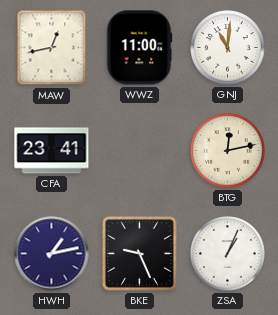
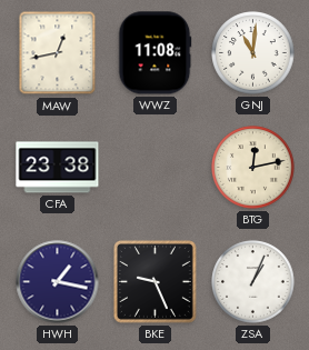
WWZ: 11:00 -> 11:08 (154, 53)
CFA: 23:41 -> 23:38 (58, 168)
HWH: 1:13 -> 1:17 (58, 282)
